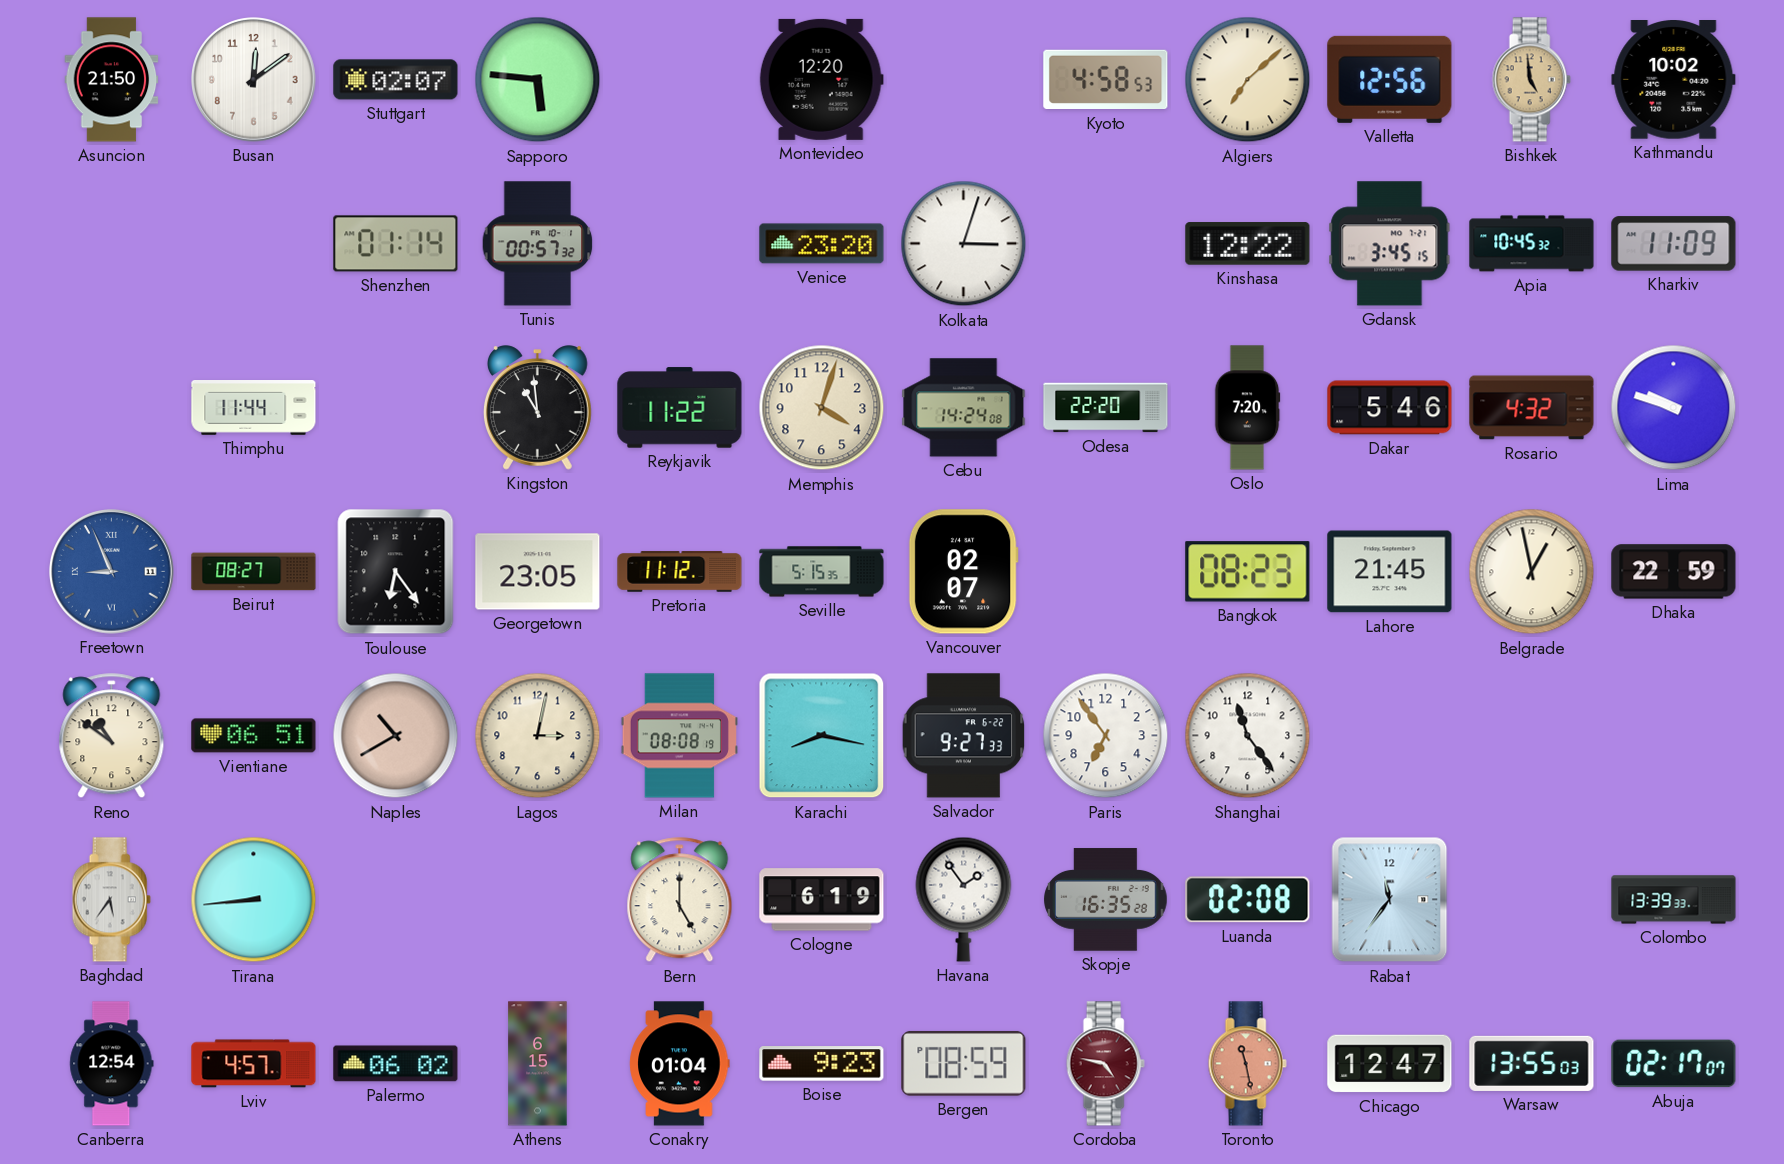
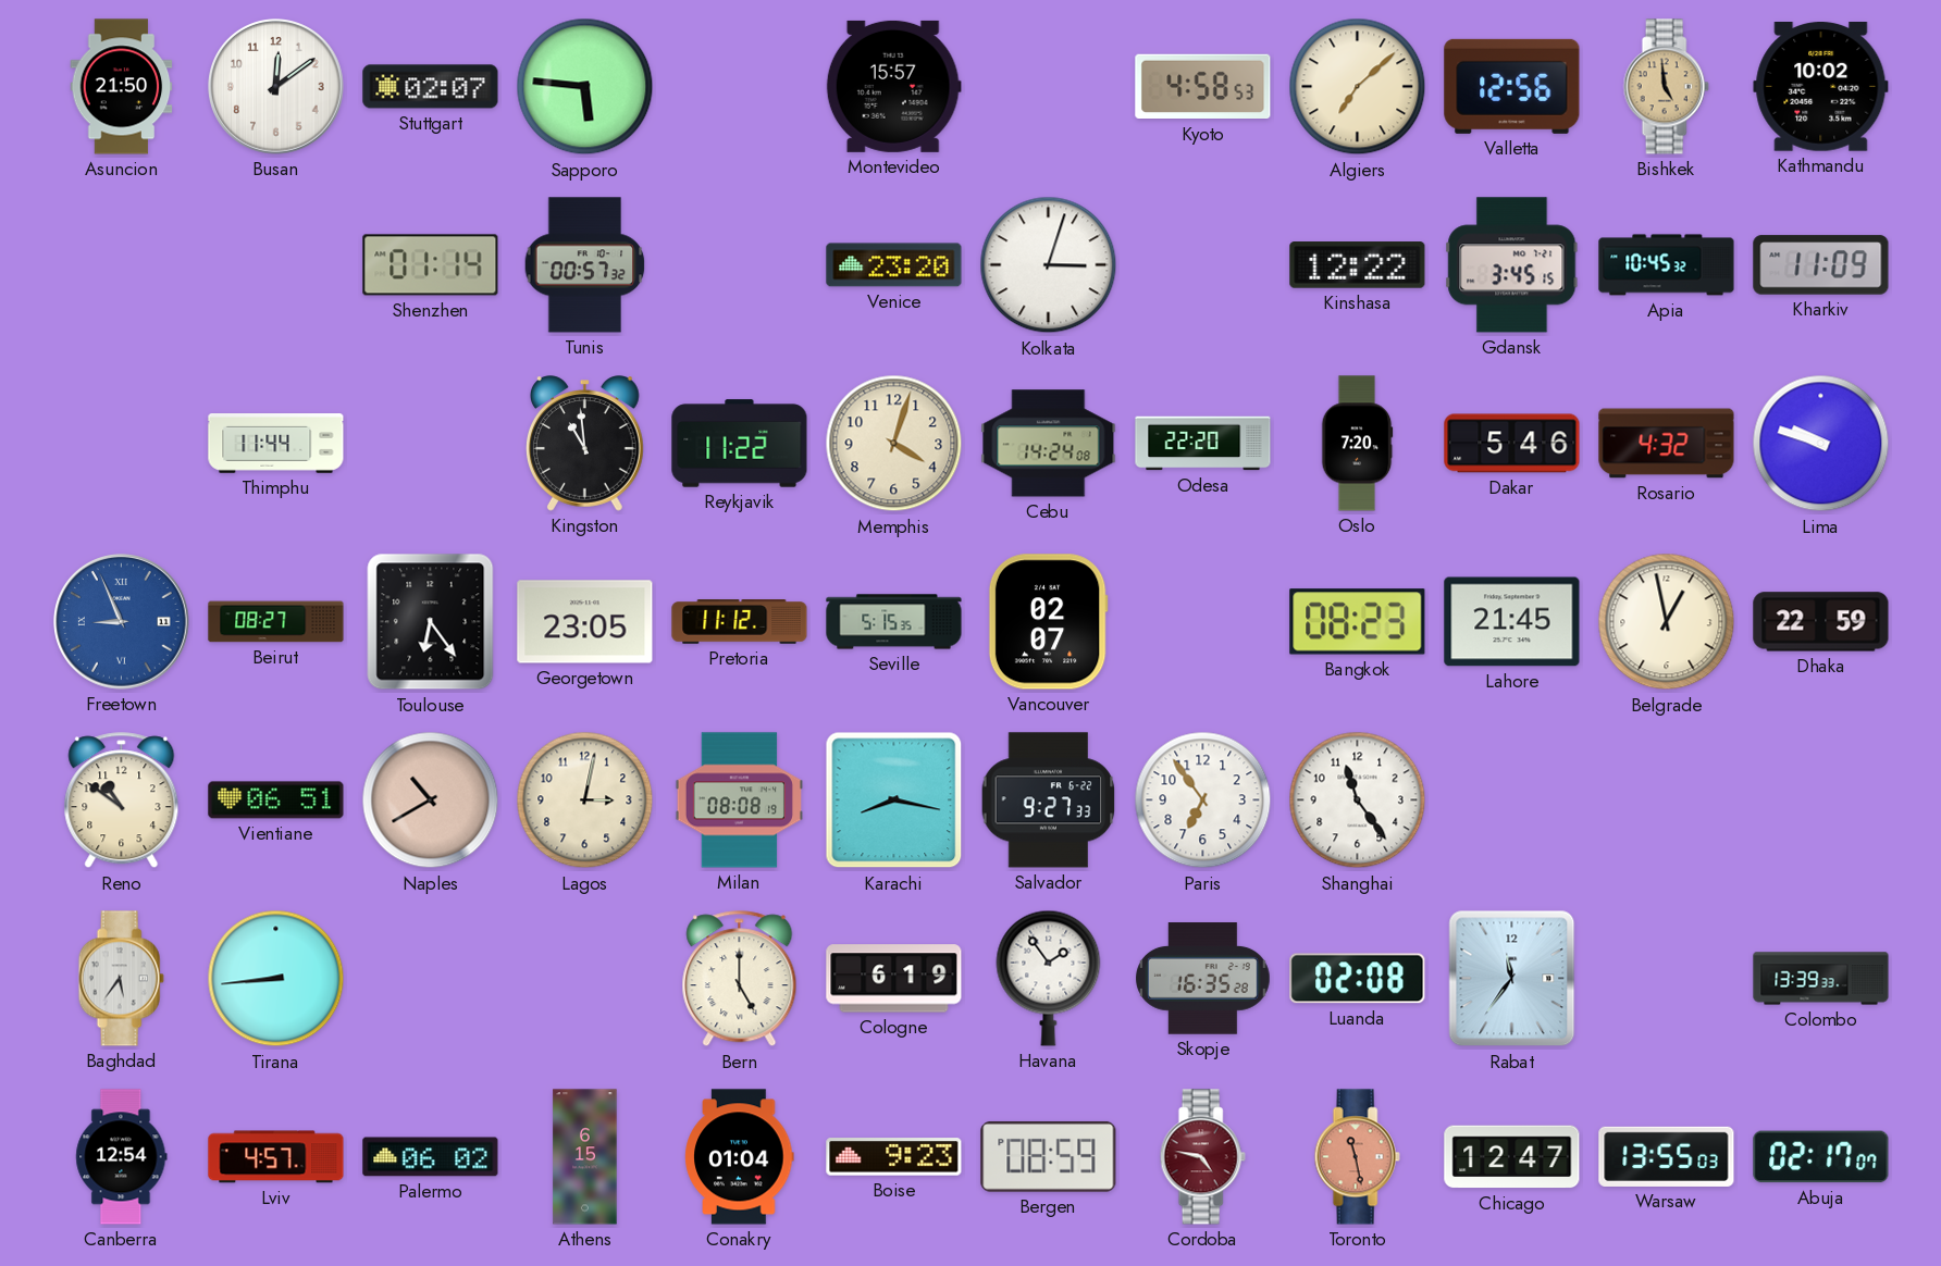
Montevideo: 12:20 -> 15:57 (893, 86)
